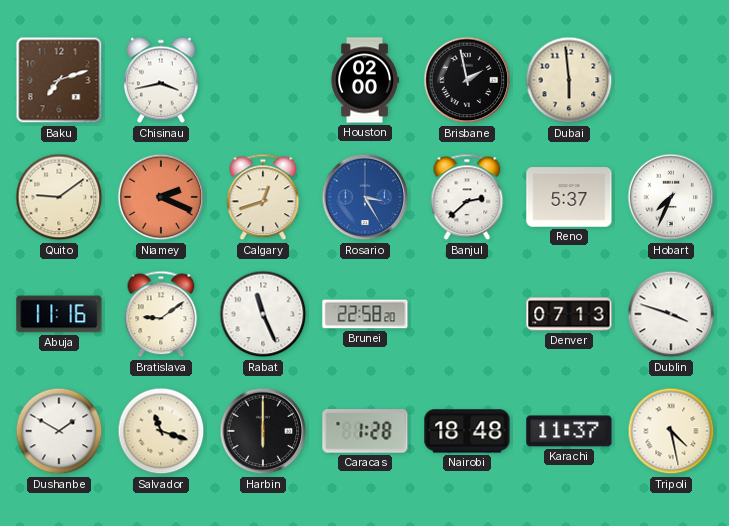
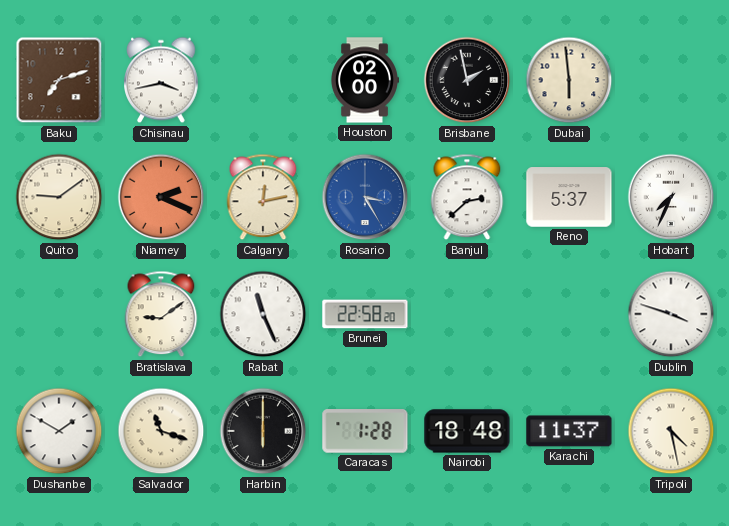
Calgary: 12:42 -> 12:13 (263, 197)
Abuja: 11:16 -> none (59, 314)
Denver: 07:13 -> none (569, 314)
